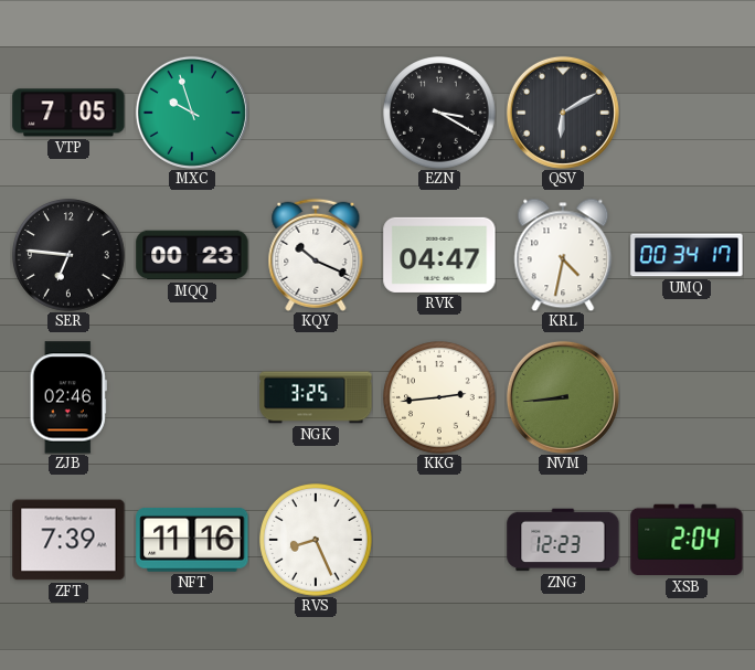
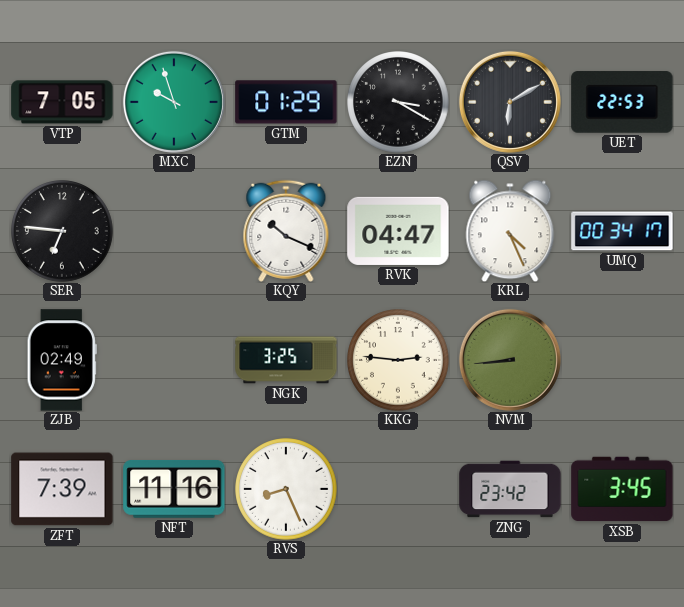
GTM: none -> 01:29 (286, 102)
UET: none -> 22:53 (622, 102)
MQQ: 00:23 -> none (192, 255)
KRL: 4:32 -> 4:26 (510, 231)
ZJB: 02:46 -> 02:49 (62, 360)
KKG: 2:44 -> 2:46 (398, 360)
ZNG: 12:23 -> 23:42 (510, 489)
XSB: 2:04 -> 3:45 (622, 489)
